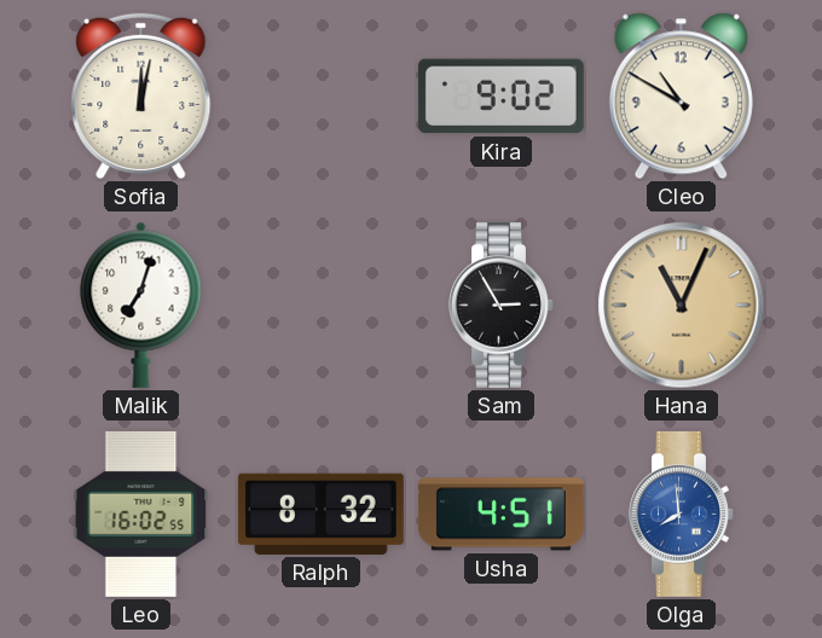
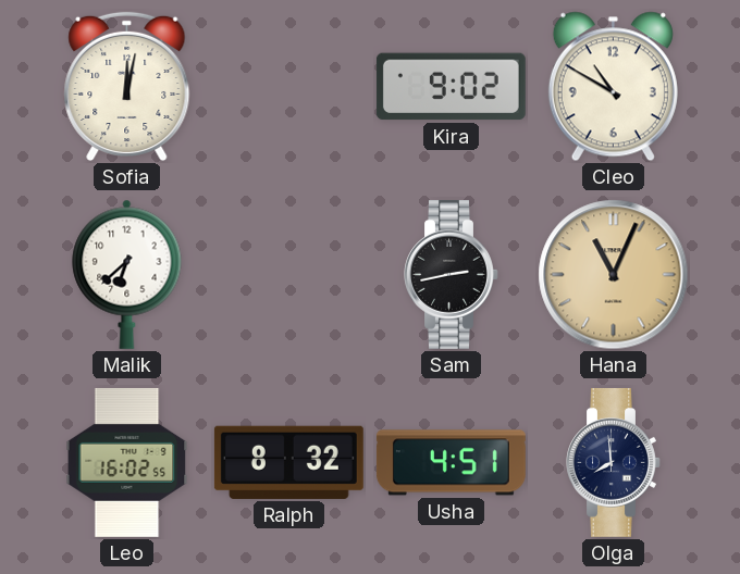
Malik: 7:03 -> 6:38 (127, 274)
Sam: 2:55 -> 2:43 (452, 274)
Olga dial: blue -> navy (614, 462)
